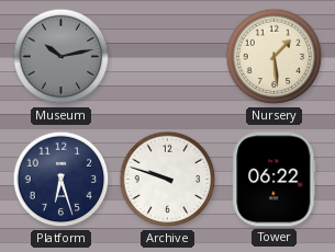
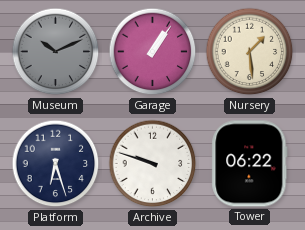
Museum: 10:13 -> 10:11 (56, 52)
Garage: none -> 1:06 (153, 52)
